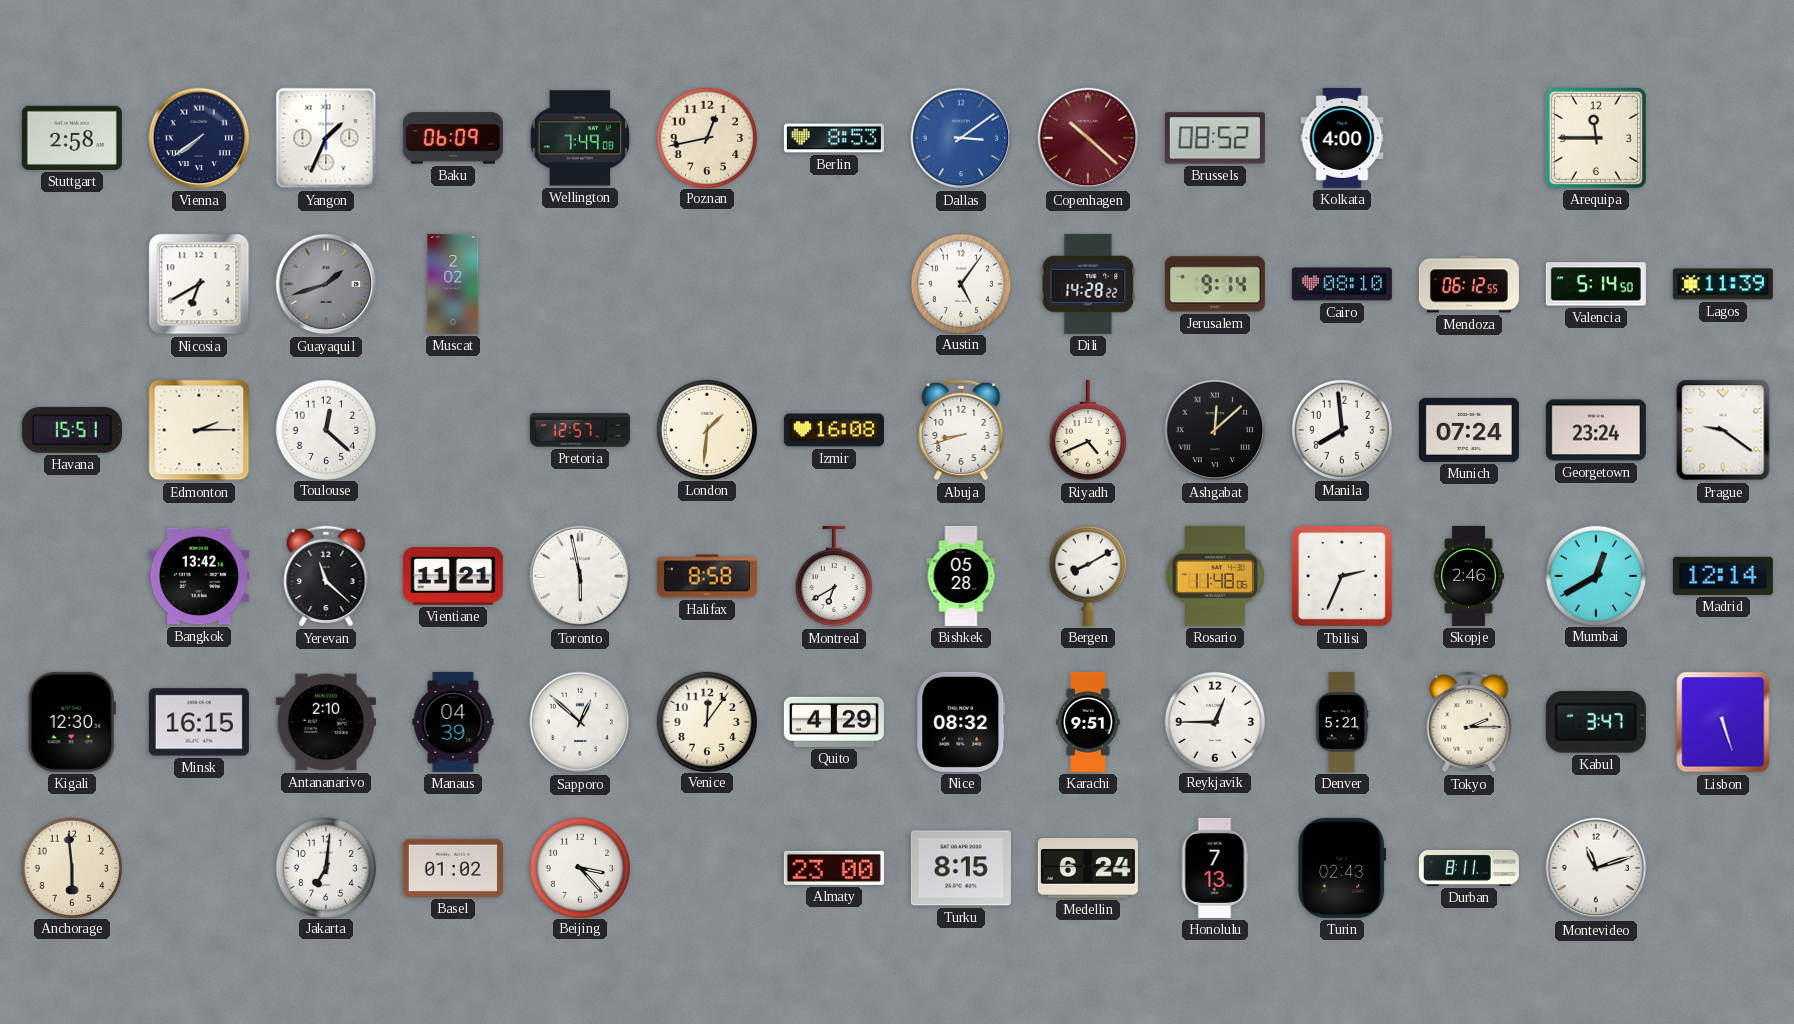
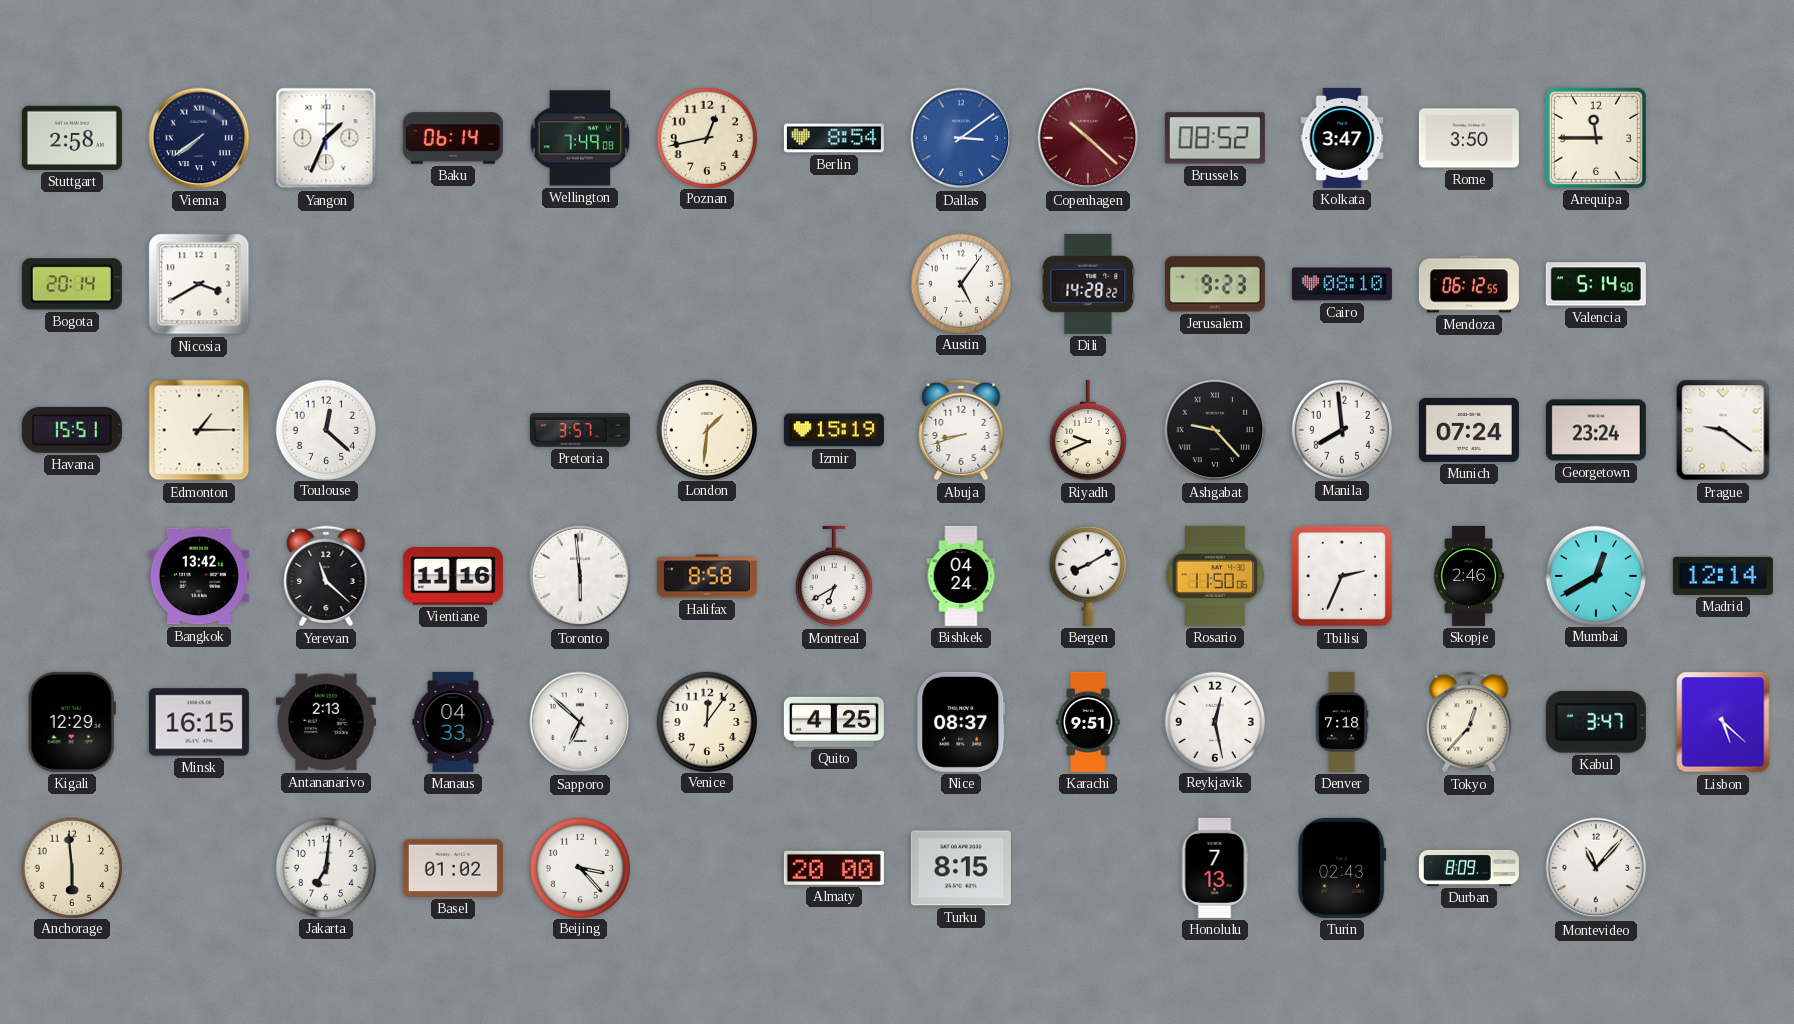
Baku: 06:09 -> 06:14 (453, 138)
Berlin: 8:53 -> 8:54 (834, 138)
Kolkata: 4:00 -> 3:47 (1342, 138)
Rome: none -> 3:50 (1469, 138)
Bogota: none -> 20:14 (72, 284)
Nicosia: 6:40 -> 3:40 (199, 284)
Guayaquil: 1:42 -> none (326, 284)
Muscat: 2:02 -> none (453, 284)
Jerusalem: 9:14 -> 9:23 (1215, 284)
Lagos: 11:39 -> none (1723, 284)
Edmonton: 2:15 -> 1:15 (199, 430)
Pretoria: 12:57 -> 3:57 (580, 430)
Izmir: 16:08 -> 15:19 (834, 430)
Riyadh: 4:41 -> 9:41 (1088, 430)
Ashgabat: 12:08 -> 9:23 (1215, 430)
Vientiane: 11:21 -> 11:16 (453, 576)
Toronto: 5:58 -> 5:59 (580, 576)
Bishkek: 05:28 -> 04:24 (961, 576)
Rosario: 11:48 -> 11:50 (1214, 576)
Kigali: 12:30 -> 12:29 (72, 722)
Antananarivo: 2:10 -> 2:13 (326, 722)
Manaus: 04:39 -> 04:33 (453, 722)
Sapporo: 12:52 -> 6:52 (580, 722)
Quito: 4:29 -> 4:25 (834, 722)
Nice: 08:32 -> 08:37 (961, 722)
Reykjavik: 12:45 -> 12:28 (1214, 721)
Denver: 5:21 -> 7:18 (1342, 722)
Tokyo: 2:15 -> 12:37 (1469, 722)
Lisbon: 5:27 -> 5:22 (1723, 722)
Almaty: 23:00 -> 20:00 (834, 868)
Medellin: 6:24 -> none (1088, 869)
Durban: 8:11 -> 8:09 (1469, 868)
Montevideo: 11:12 -> 11:07 (1596, 868)
